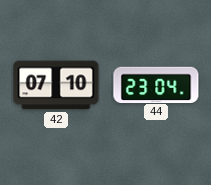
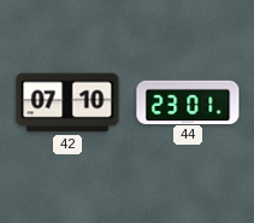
44: 23:04 -> 23:01 (188, 101)
